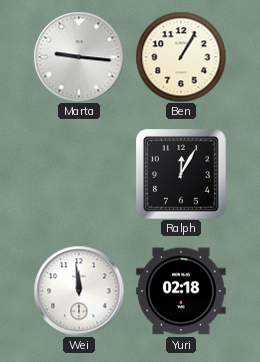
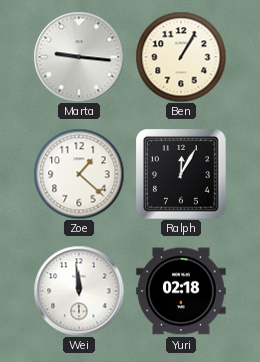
Zoe: none -> 1:22 (79, 174)
